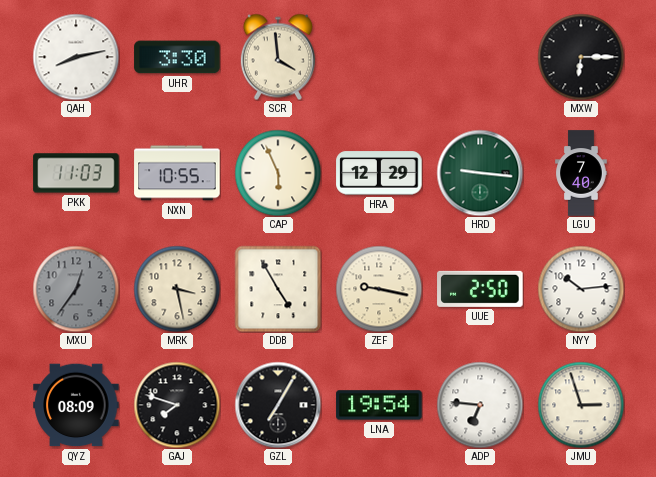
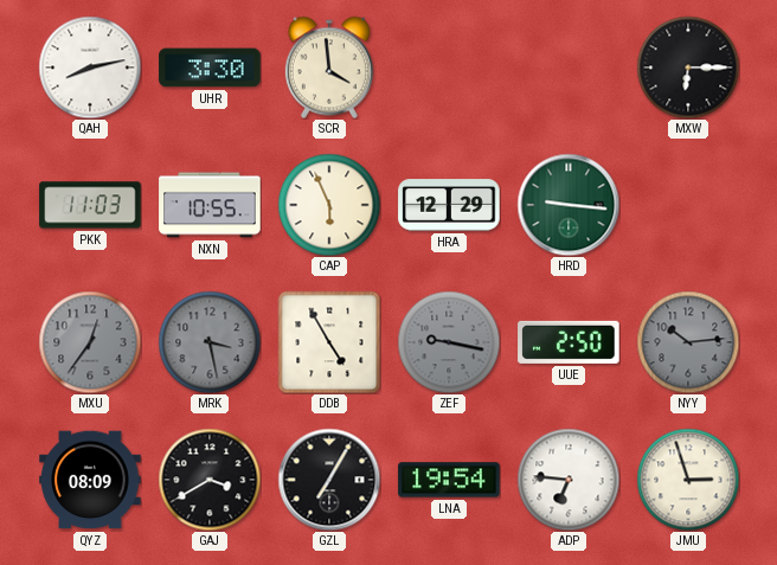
LGU: 7:40 -> none (581, 173)
MRK dial: cream -> grey (210, 342)
ZEF dial: cream -> grey (449, 342)
NYY dial: white -> grey (688, 342)
GAJ: 7:48 -> 3:40 (210, 480)
